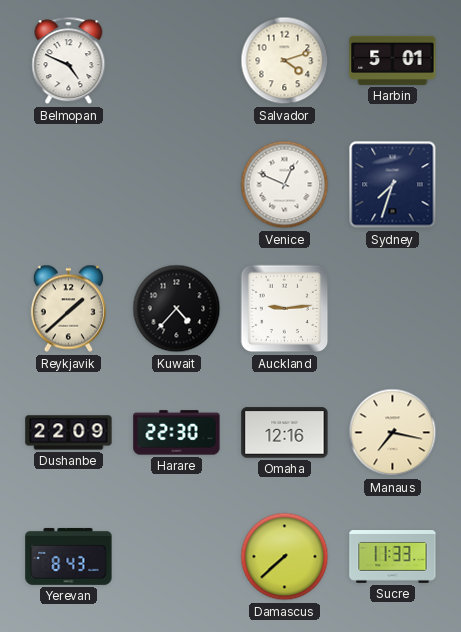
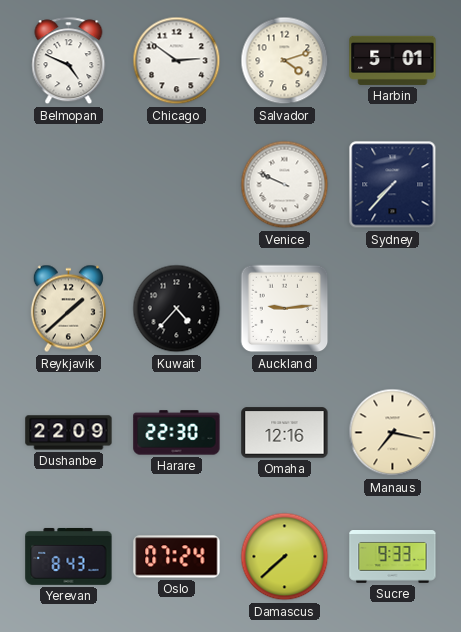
Chicago: none -> 2:51 (177, 61)
Venice: 12:49 -> 9:49 (285, 185)
Sydney: 7:33 -> 7:37 (393, 185)
Oslo: none -> 07:24 (177, 557)
Sucre: 11:33 -> 9:33 (393, 557)
